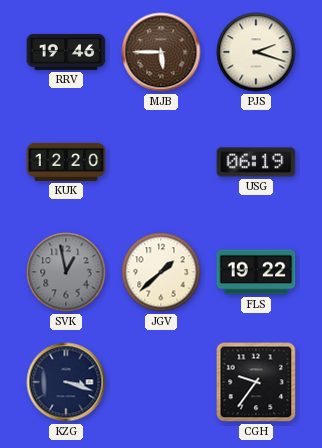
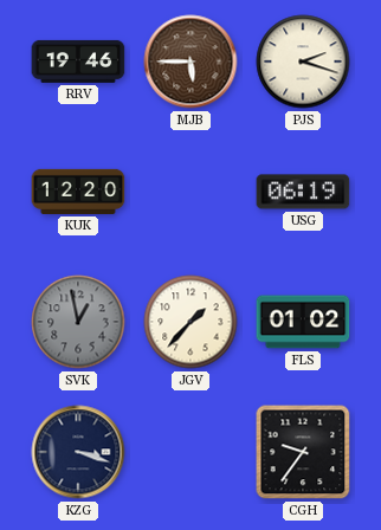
JGV: 1:38 -> 1:37 (190, 322)
FLS: 19:22 -> 01:02 (303, 322)
